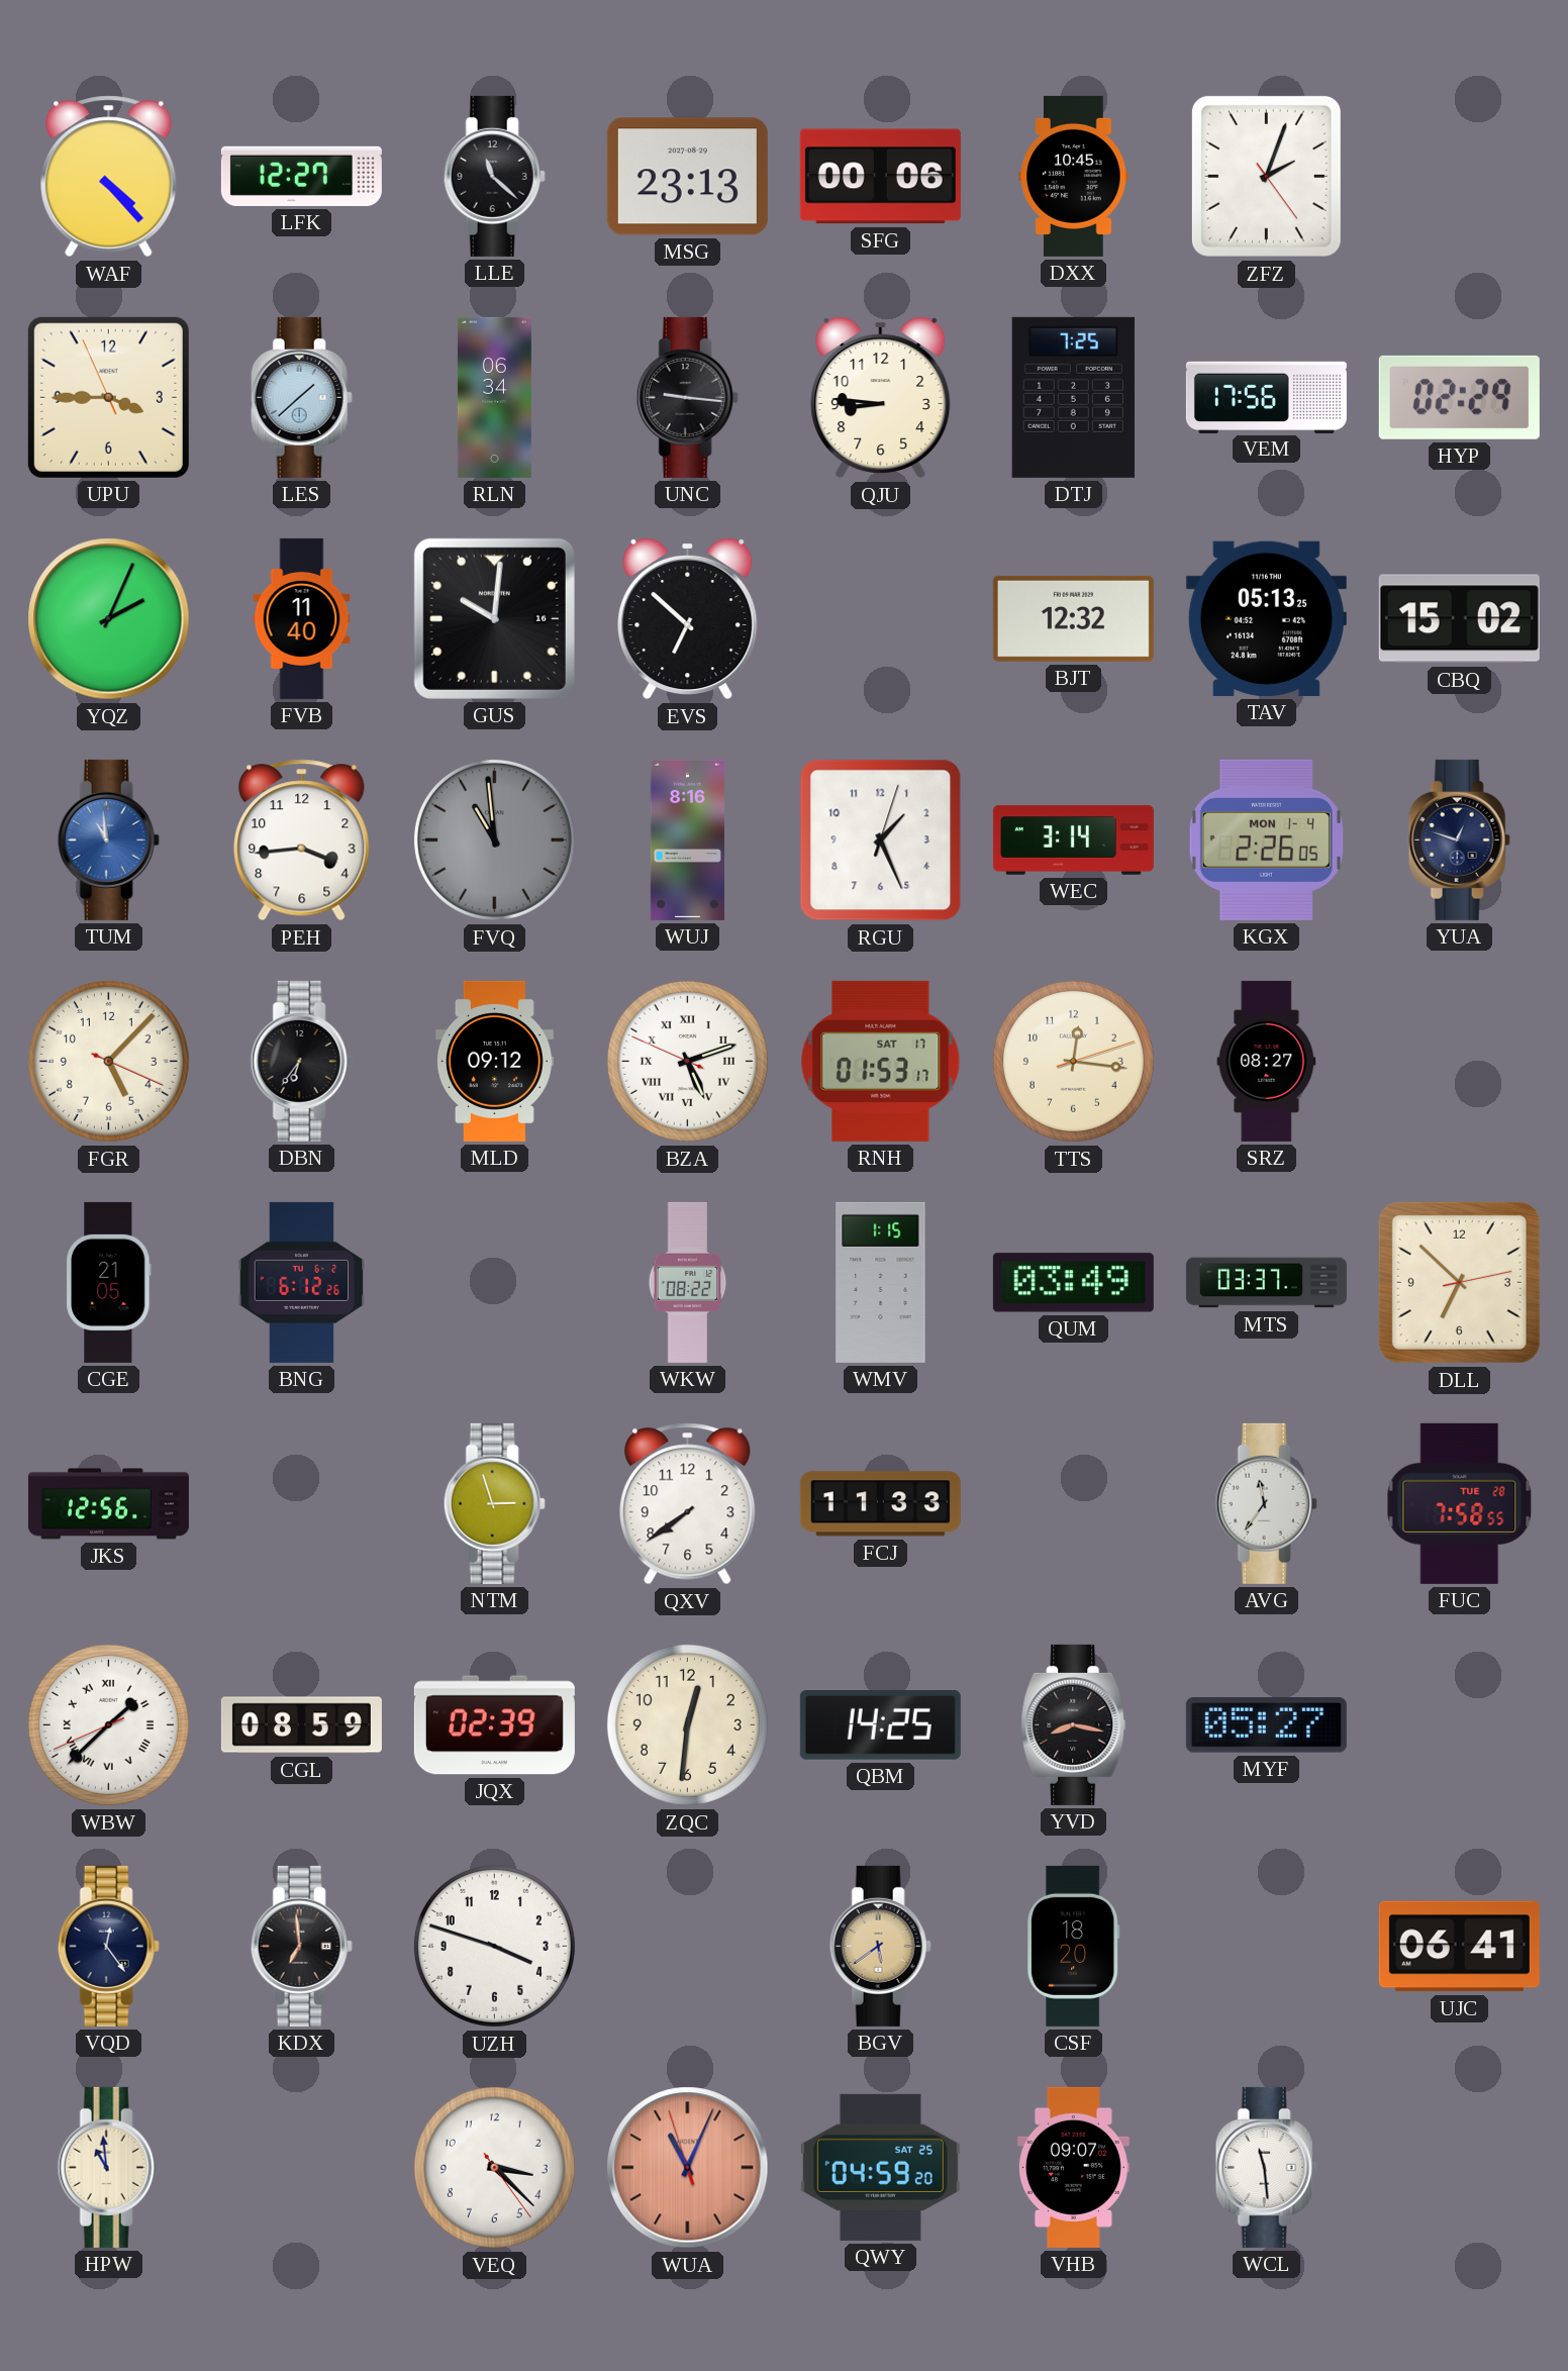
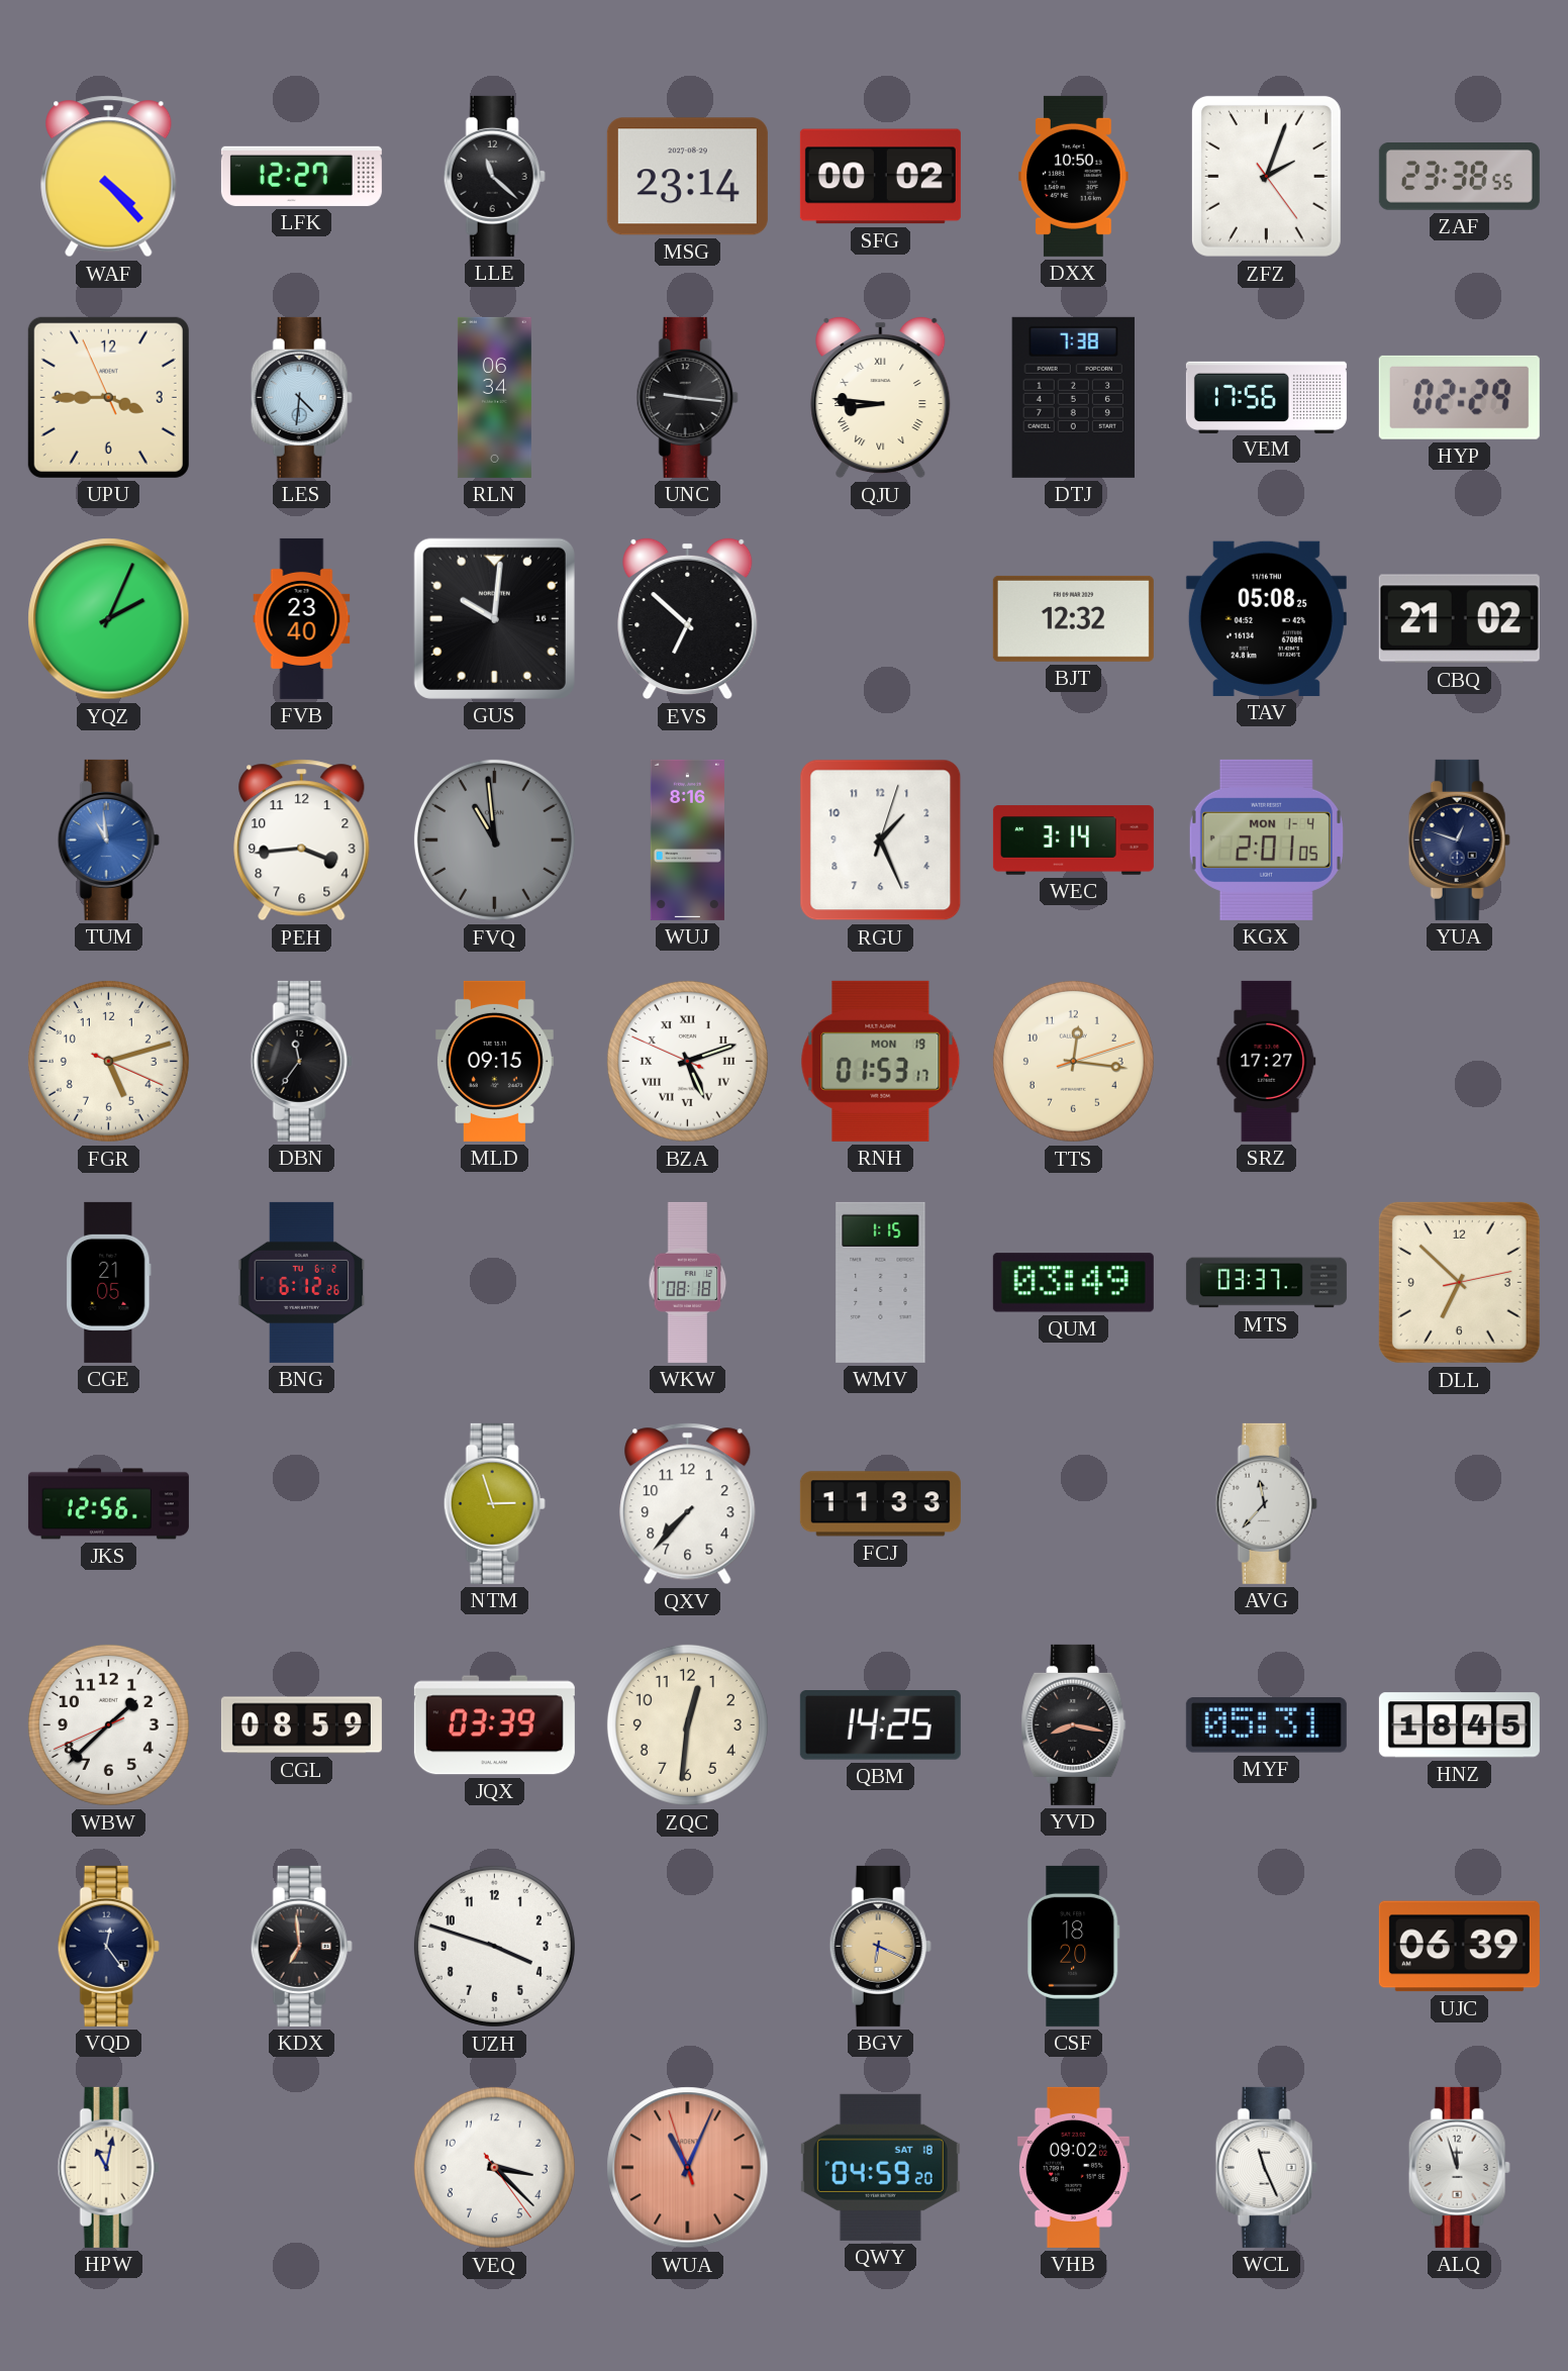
MSG: 23:13 -> 23:14 (687, 177)
SFG: 00:06 -> 00:02 (880, 177)
DXX: 10:45 -> 10:50 (1074, 176)
ZAF: none -> 23:38 (1459, 177)
LES: 1:38 -> 4:31 (301, 397)
QJU numerals: Arabic -> Roman (881, 397)
DTJ: 7:25 -> 7:38 (1073, 397)
FVB: 11:40 -> 23:40 (302, 618)
TAV: 05:13 -> 05:08 (1266, 618)
CBQ: 15:02 -> 21:02 (1459, 619)
KGX: 2:26 -> 2:01 (1266, 839)
FGR: 5:07 -> 5:12 (108, 1061)
DBN: 6:36 -> 11:36 (301, 1061)
MLD: 09:12 -> 09:15 (494, 1061)
RNH date: SAT 17 -> MON 19 (881, 1061)
SRZ: 08:27 -> 17:27 (1267, 1061)
WKW: 08:22 -> 08:18 (688, 1282)
QXV: 7:39 -> 7:37 (688, 1504)
AVG: 11:36 -> 11:37 (1266, 1503)
FUC: 7:58 -> none (1460, 1503)
WBW numerals: Roman -> Arabic (108, 1724)
JQX: 02:39 -> 03:39 (494, 1725)
MYF: 05:27 -> 05:31 (1266, 1725)
HNZ: none -> 18:45 (1459, 1725)
BGV: 5:39 -> 6:19 (880, 1946)
UJC: 06:41 -> 06:39 (1459, 1947)
HPW: 10:59 -> 11:02 (108, 2167)
QWY date: SAT 25 -> SAT 18 (880, 2167)
VHB: 09:07 -> 09:02 (1073, 2167)
WCL: 11:29 -> 11:26 (1266, 2167)
ALQ: none -> 11:57 (1459, 2167)
